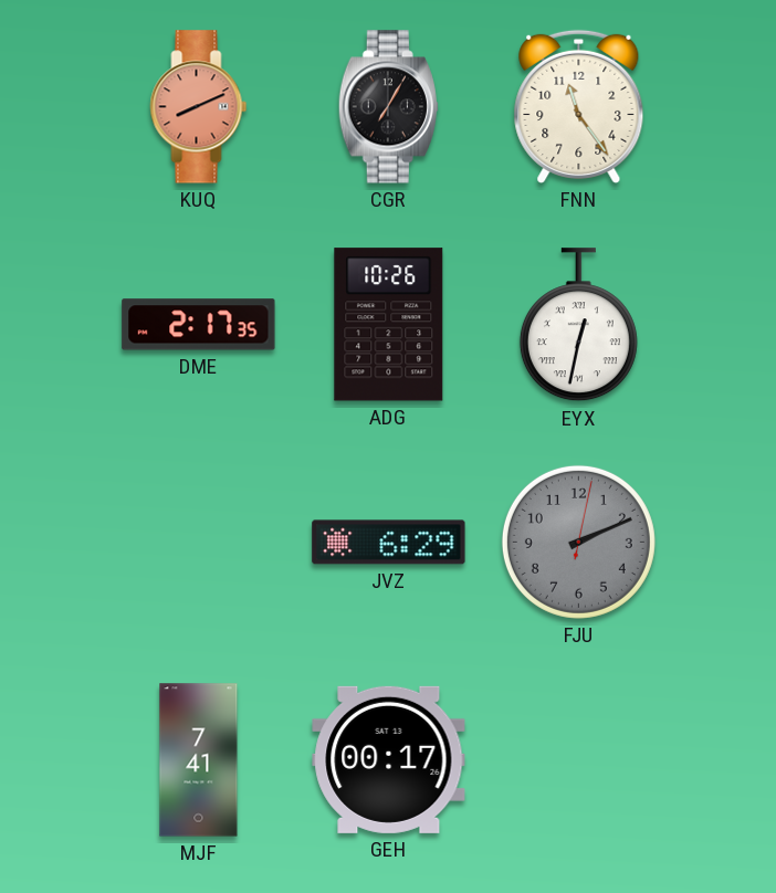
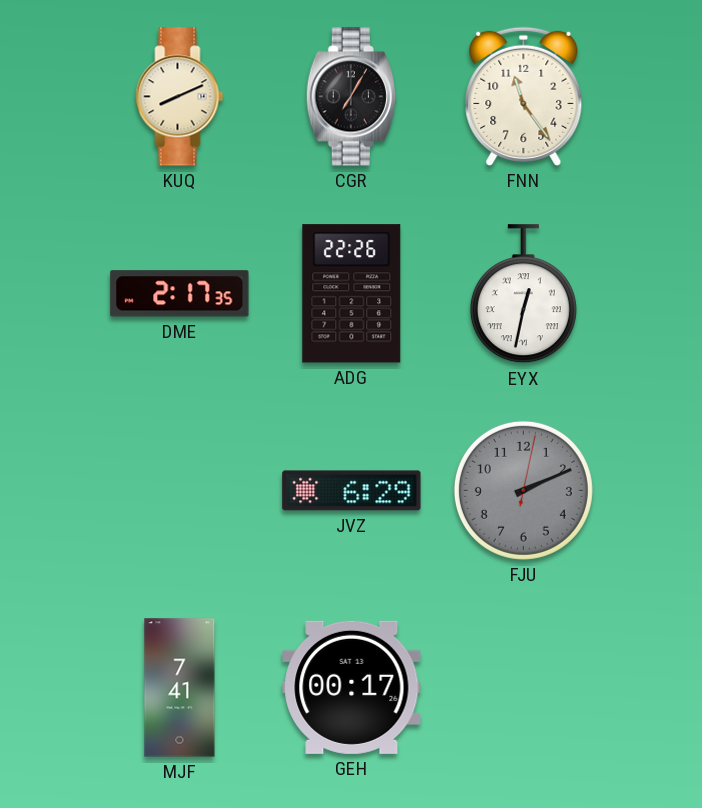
KUQ dial: salmon -> cream (180, 97)
ADG: 10:26 -> 22:26 (352, 294)
